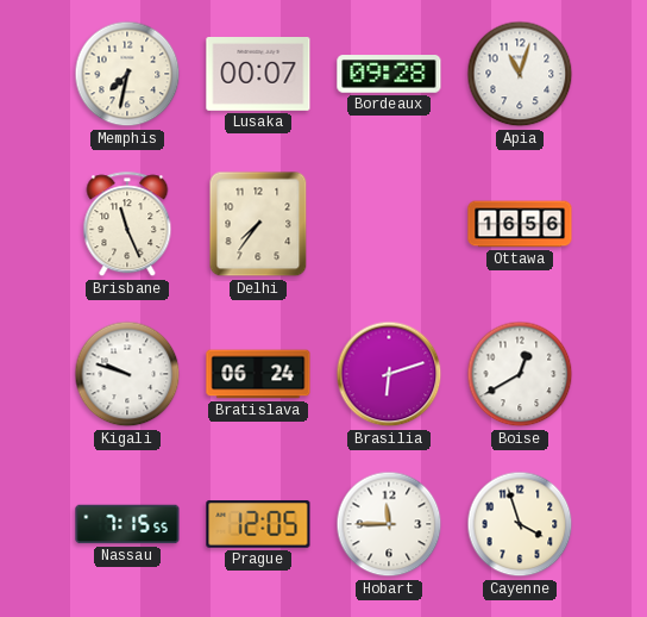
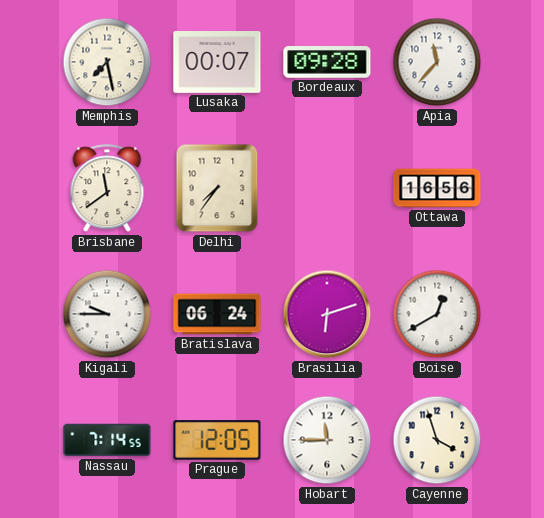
Memphis: 7:32 -> 7:28 (107, 62)
Apia: 11:03 -> 11:37 (437, 62)
Brisbane: 11:26 -> 11:39 (107, 189)
Kigali: 9:48 -> 9:45 (107, 314)
Nassau: 7:15 -> 7:14 (107, 440)
